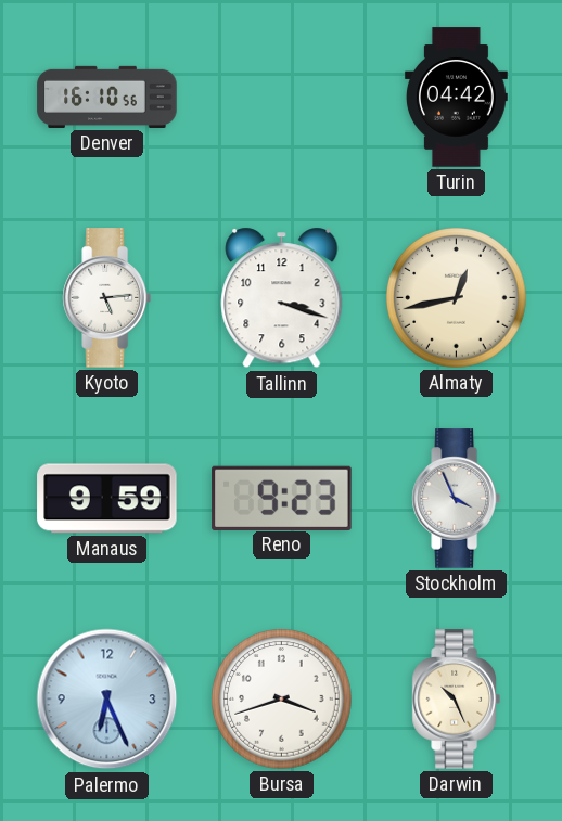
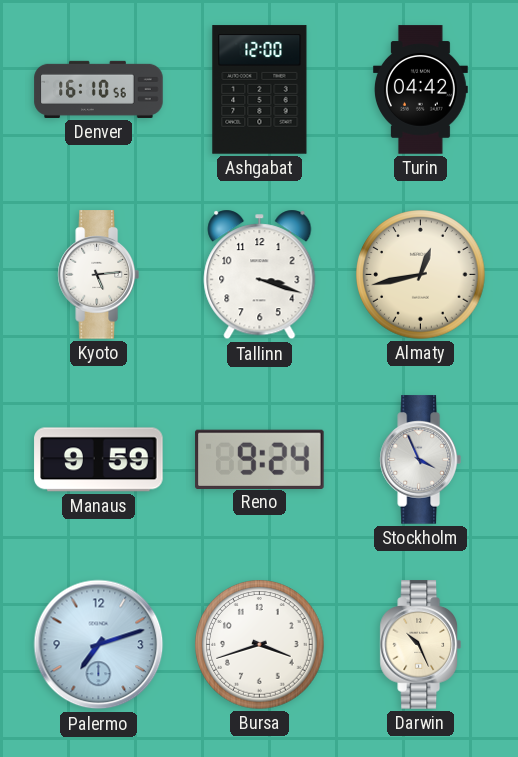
Ashgabat: none -> 12:00 (260, 90)
Reno: 9:23 -> 9:24 (260, 459)
Palermo: 6:26 -> 7:12 (99, 645)
